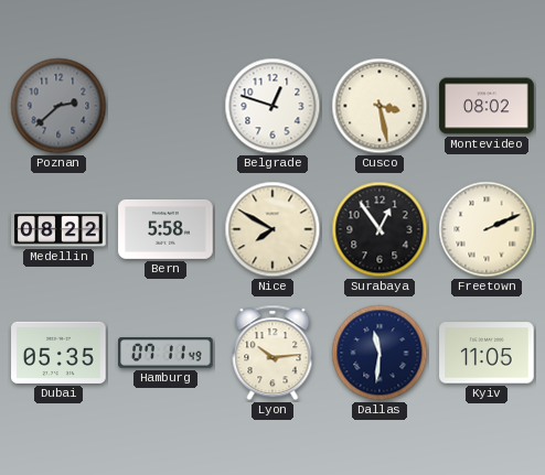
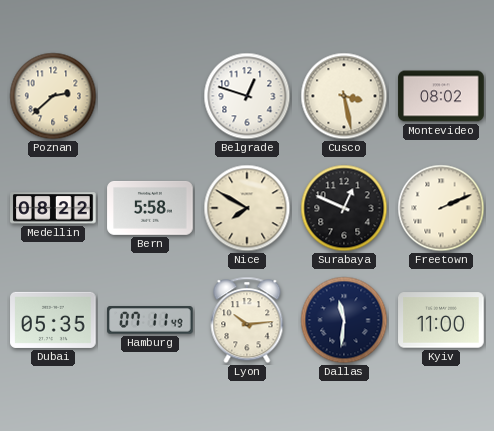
Poznan dial: grey -> cream (53, 96)
Surabaya: 12:54 -> 12:49 (344, 208)
Kyiv: 11:05 -> 11:00 (441, 320)
